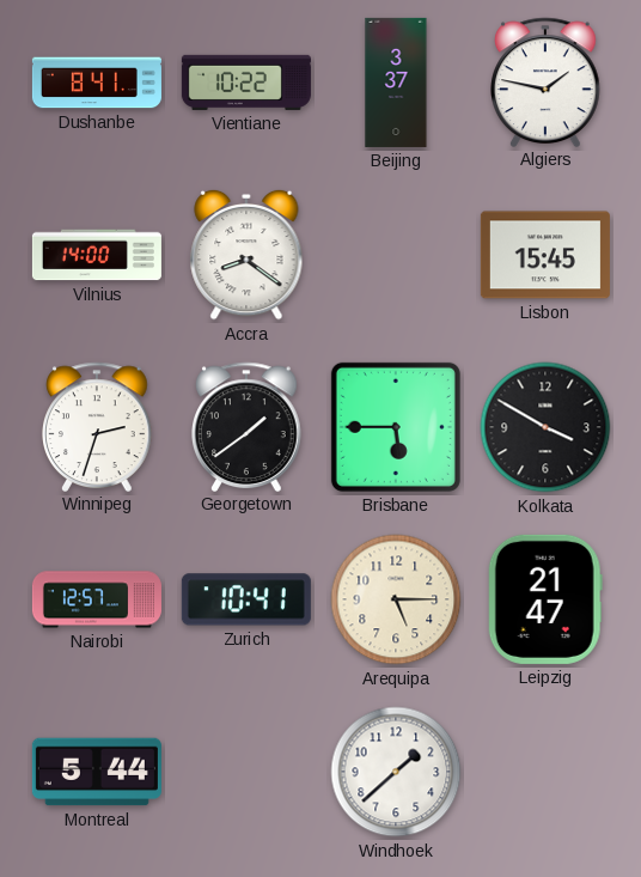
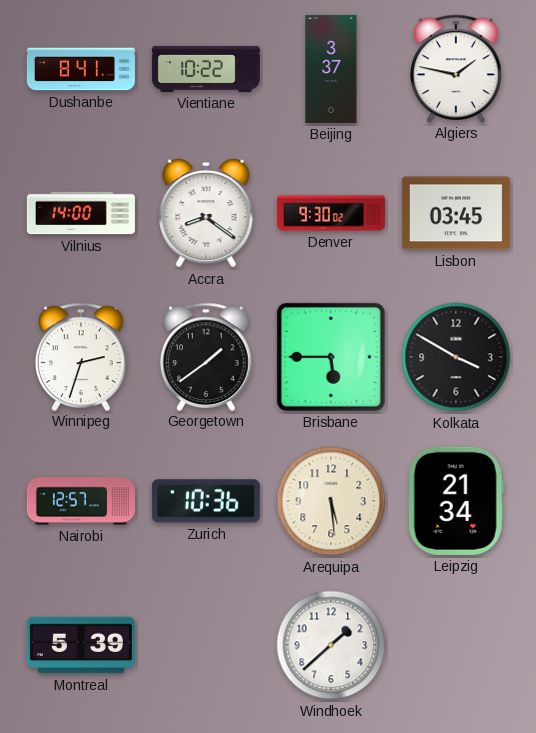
Denver: none -> 9:30 (331, 213)
Lisbon: 15:45 -> 03:45 (456, 213)
Zurich: 10:41 -> 10:36 (206, 501)
Arequipa: 5:15 -> 5:29 (331, 501)
Leipzig: 21:47 -> 21:34 (456, 501)
Montreal: 5:44 -> 5:39 (81, 645)
